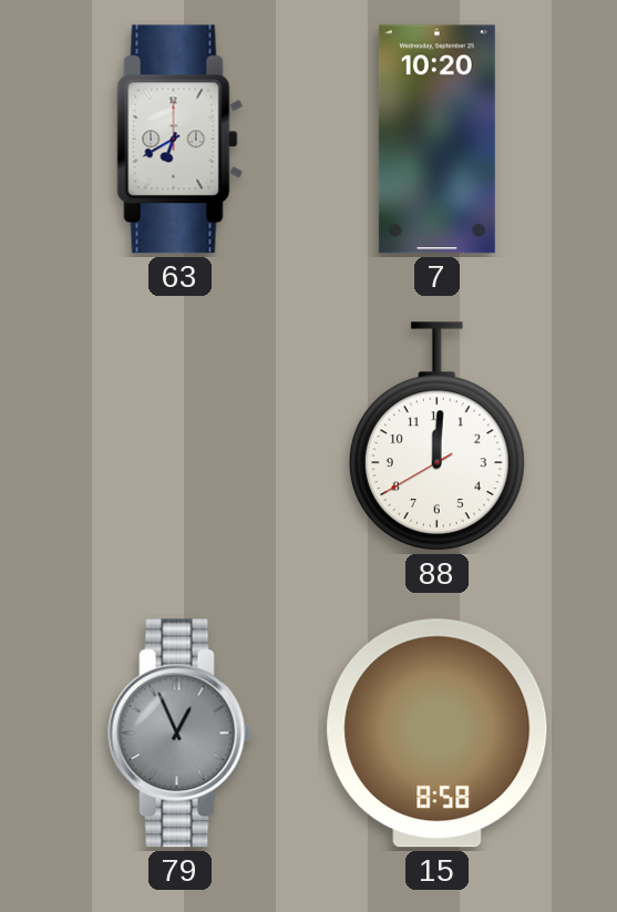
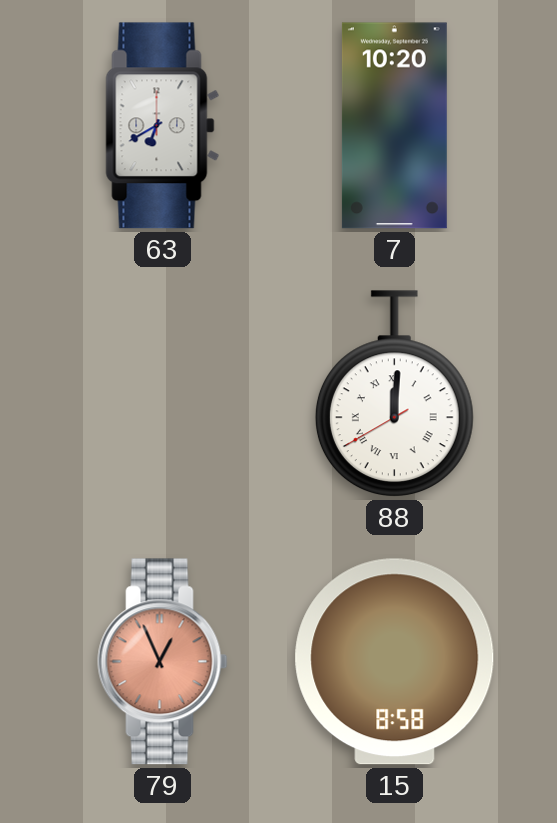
88 numerals: Arabic -> Roman (394, 394)
79 dial: grey -> salmon (163, 662)
